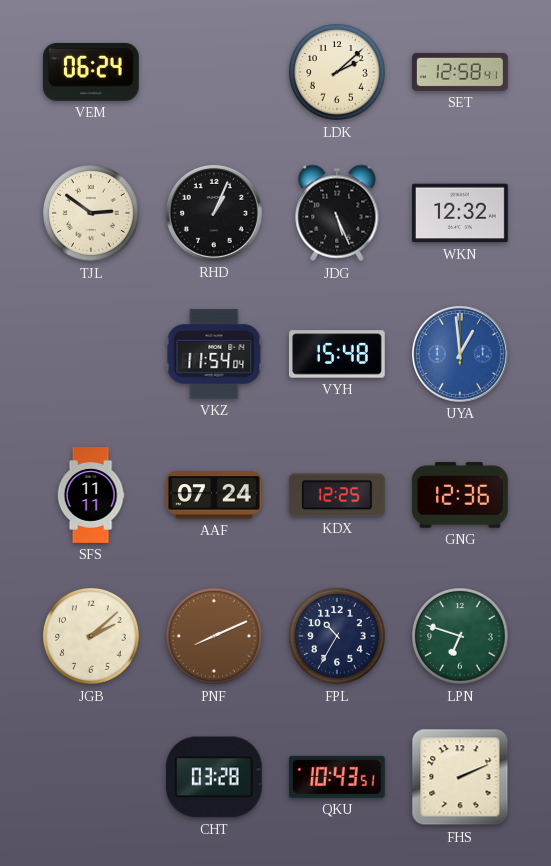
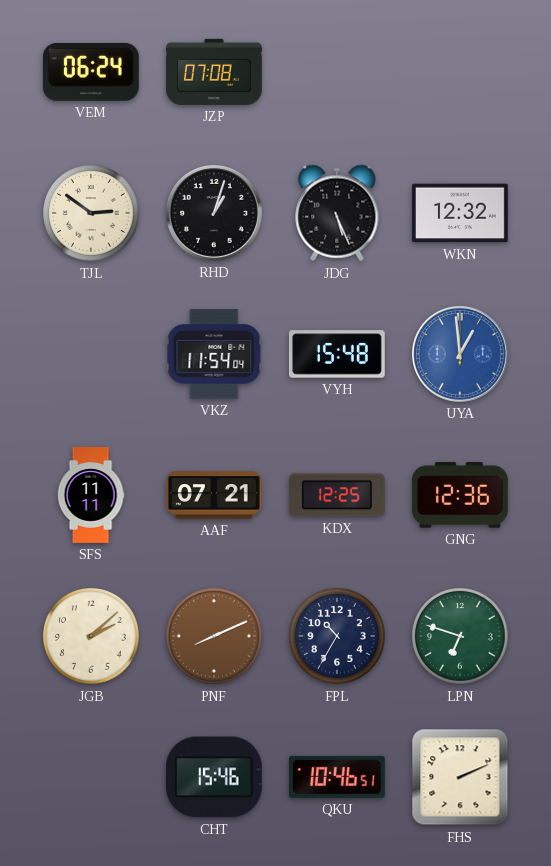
JZP: none -> 07:08 (215, 72)
LDK: 2:08 -> none (338, 73)
SET: 12:58 -> none (461, 72)
RHD: 1:04 -> 1:03 (214, 213)
AAF: 07:24 -> 07:21 (214, 495)
CHT: 03:28 -> 15:46 (214, 777)
QKU: 10:43 -> 10:46 (337, 777)
